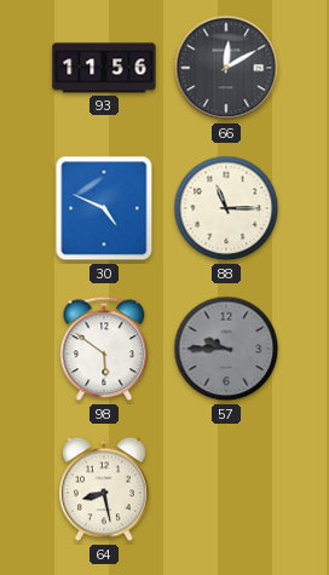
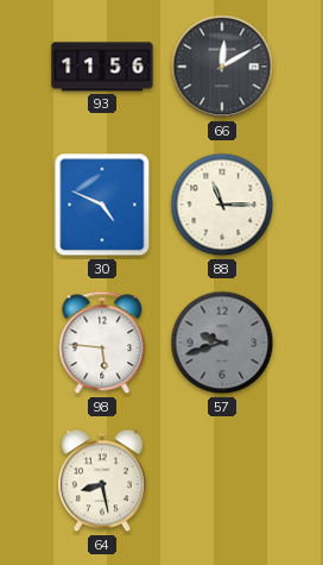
98: 5:51 -> 5:46 (102, 343)
57: 9:45 -> 9:42 (222, 343)
